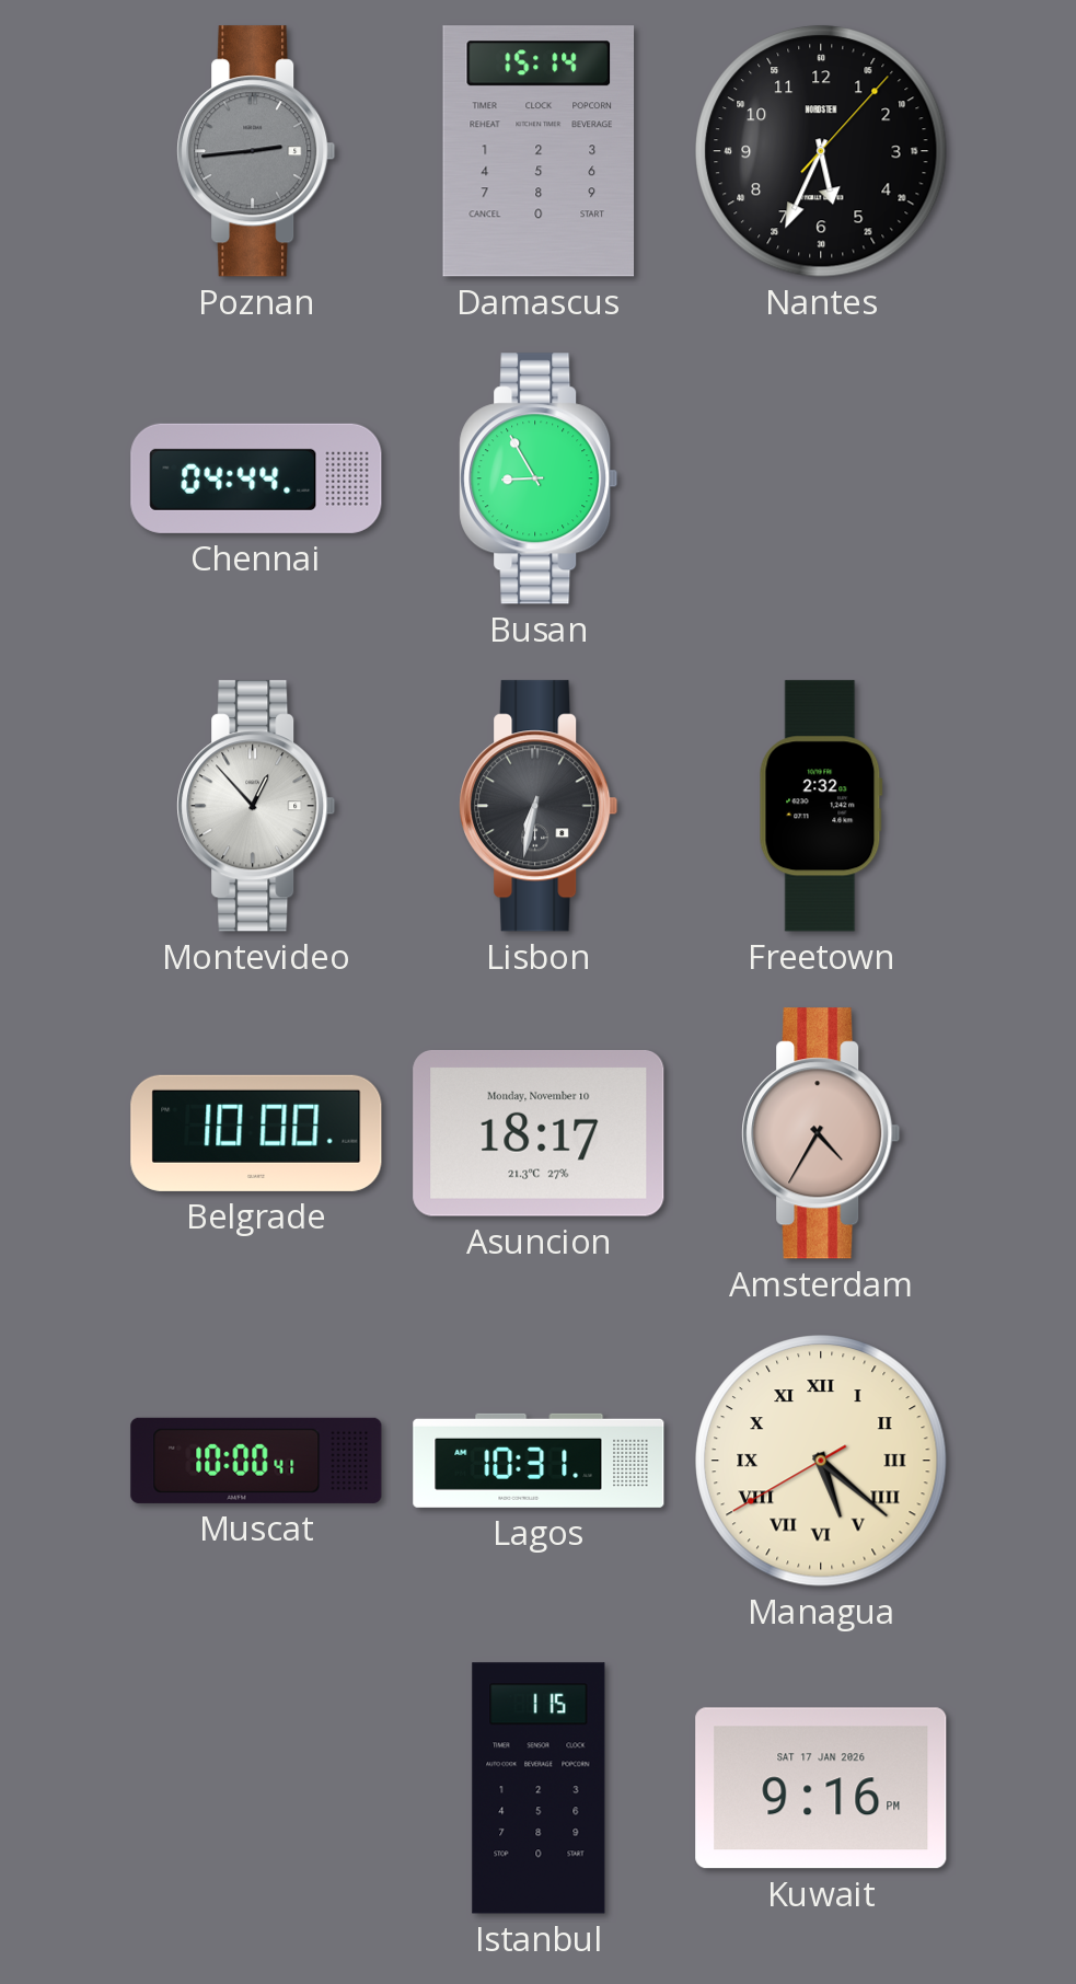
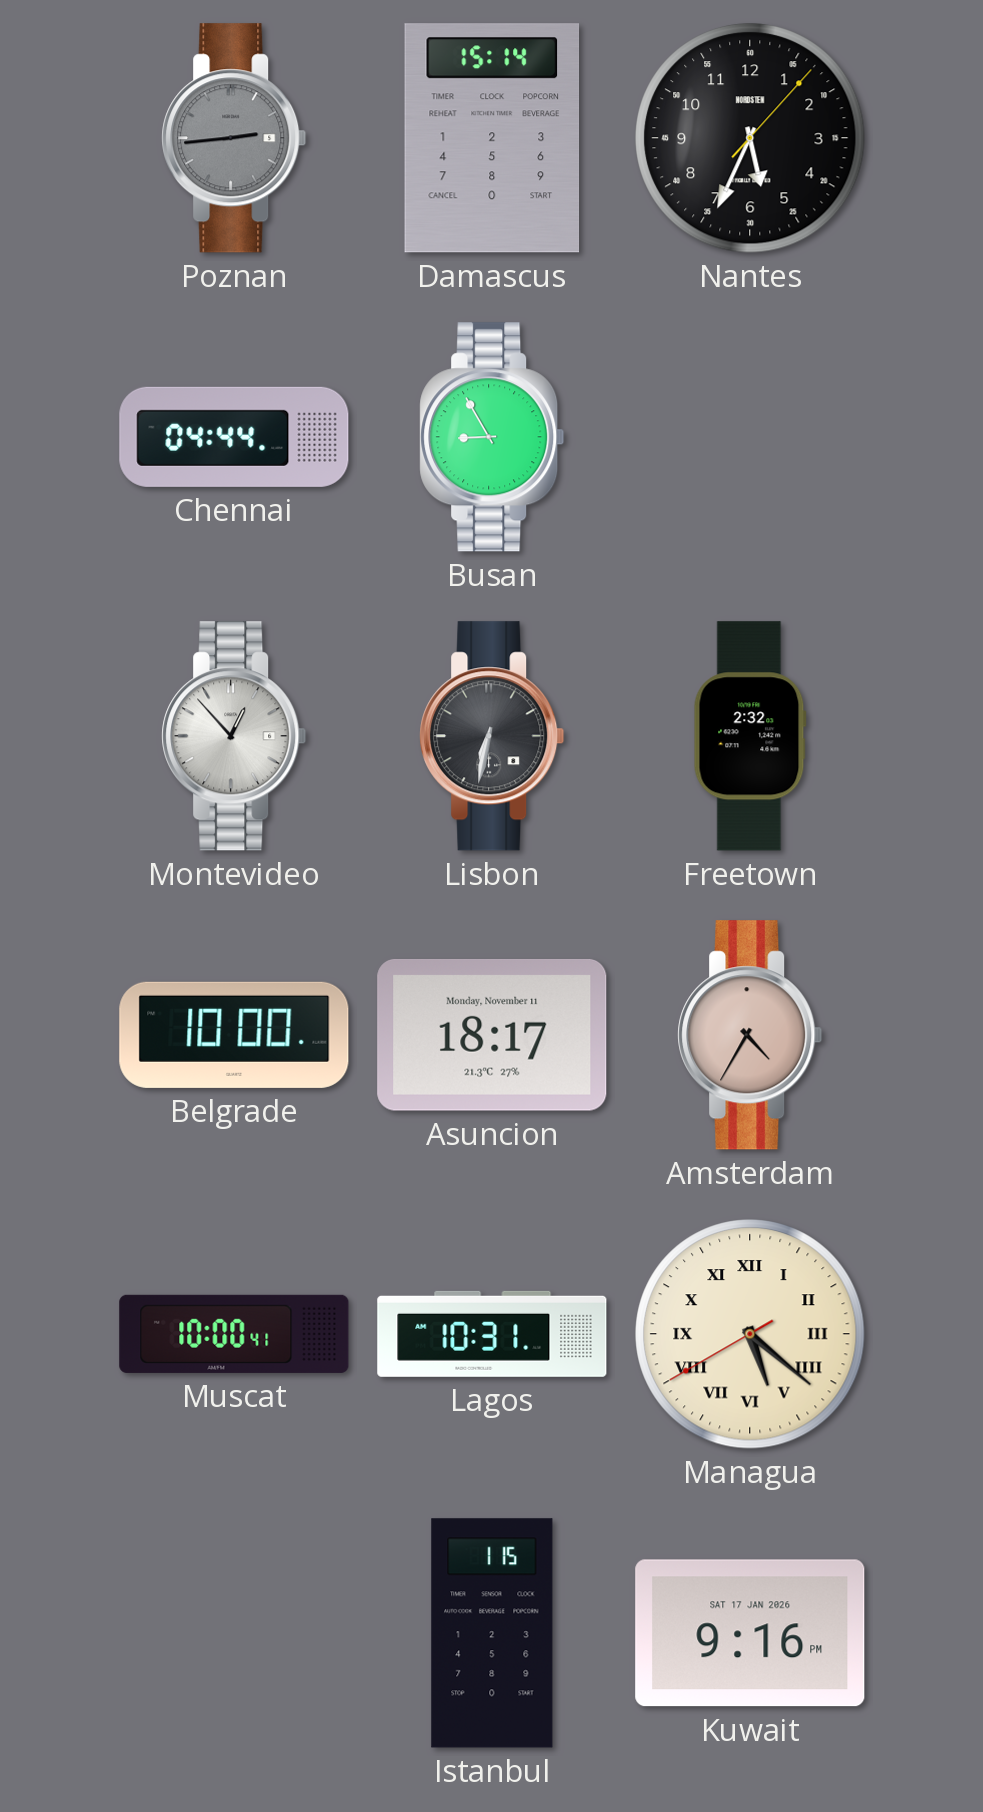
Asuncion date: Monday, November 10 -> Monday, November 11 (492, 1035)
